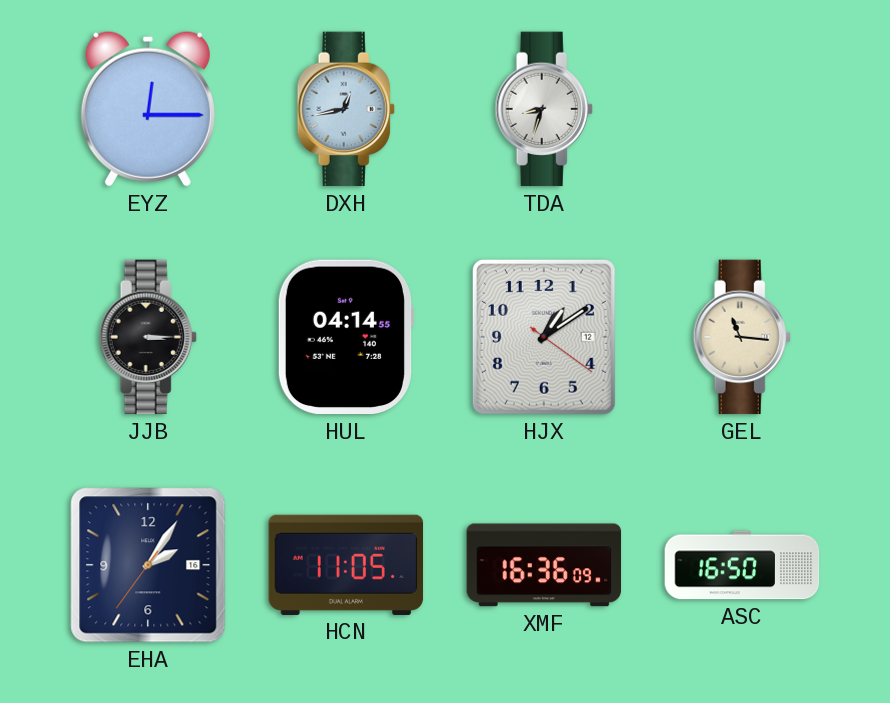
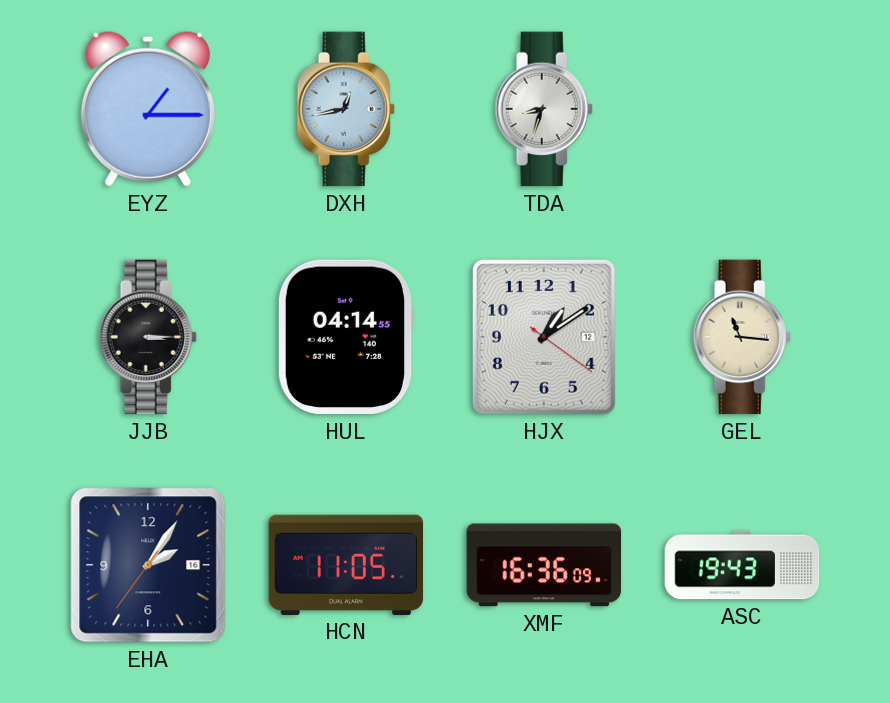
EYZ: 12:15 -> 1:15 (148, 109)
ASC: 16:50 -> 19:43 (742, 565)
